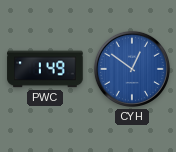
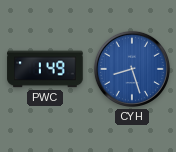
CYH: 12:51 -> 8:27 (132, 69)
